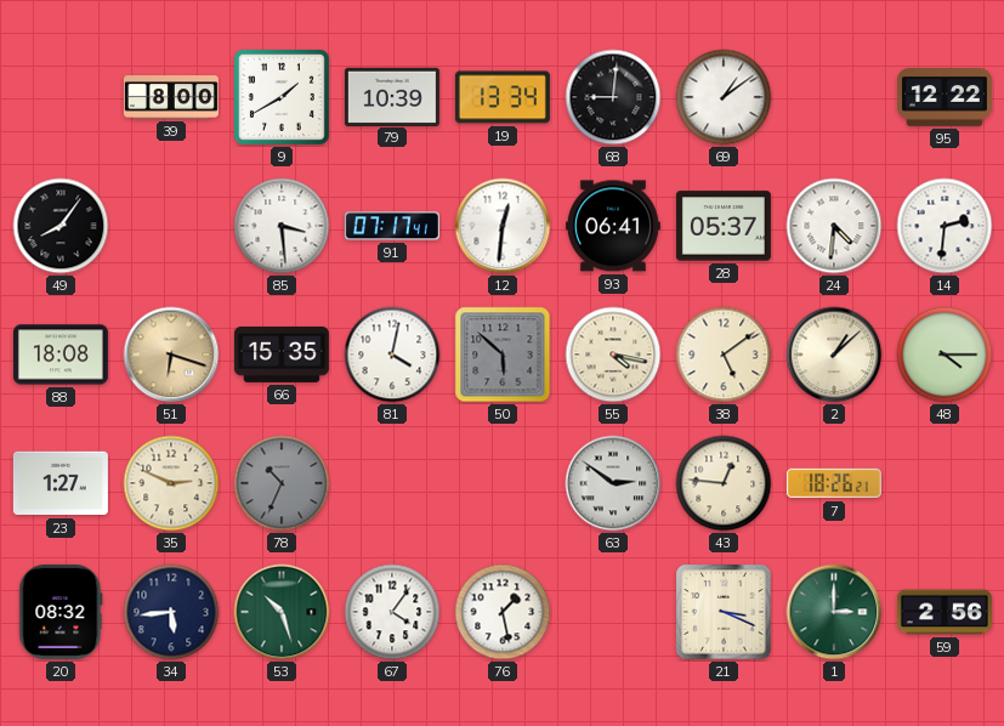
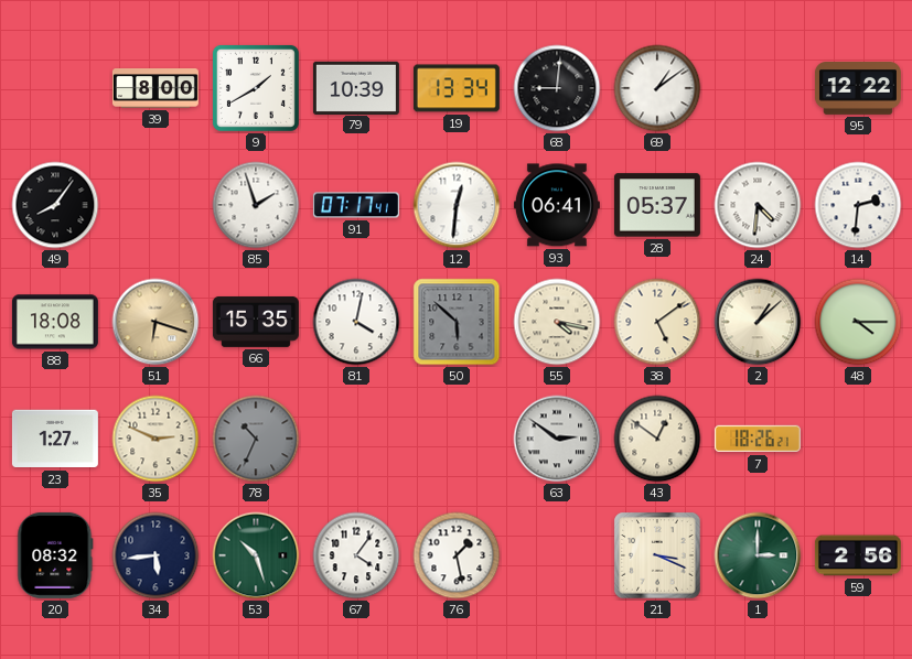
85: 3:29 -> 1:57 (256, 205)
43: 12:46 -> 12:51 (657, 439)
